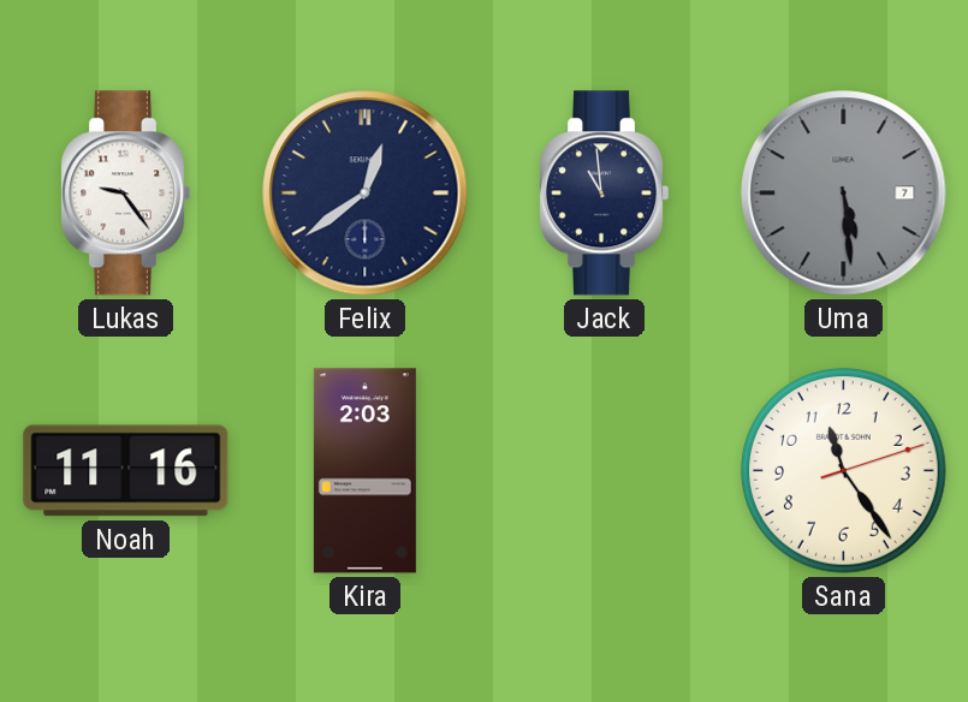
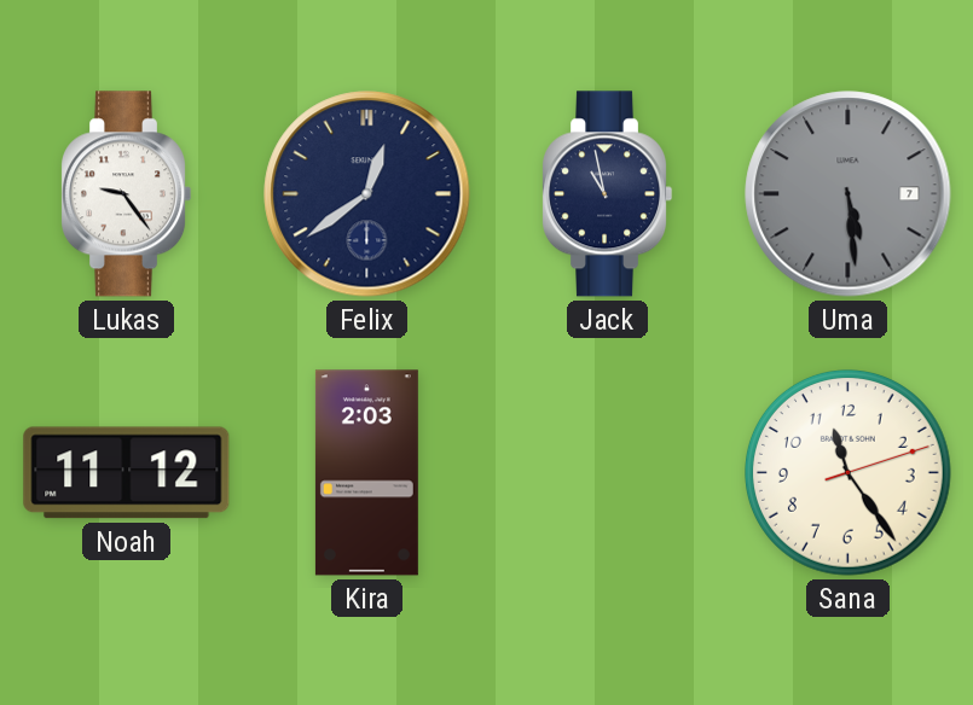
Jack: 10:59 -> 10:58 (608, 194)
Noah: 11:16 -> 11:12 (127, 473)
